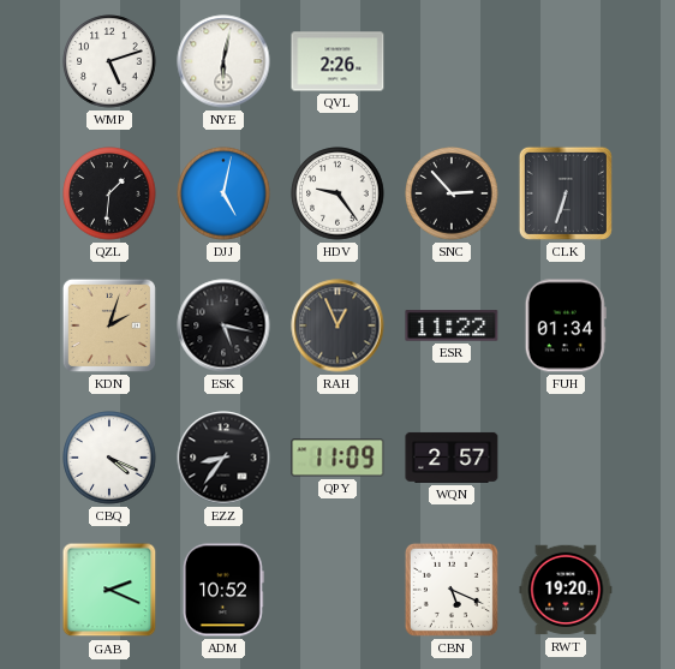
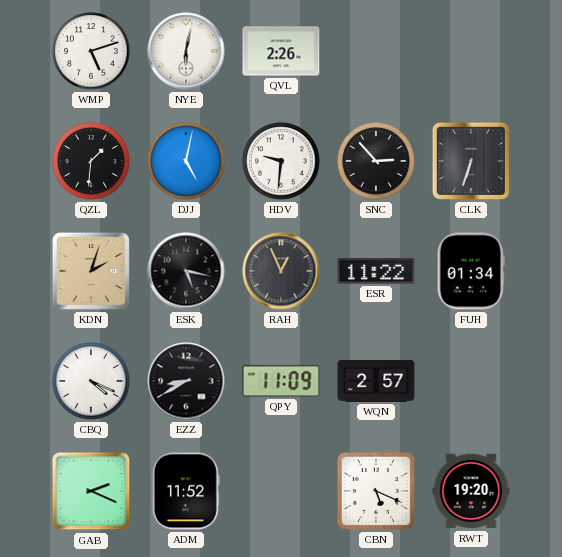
HDV: 9:24 -> 9:31 (281, 161)
EZZ: 8:36 -> 8:40 (186, 381)
ADM: 10:52 -> 11:52 (186, 491)
